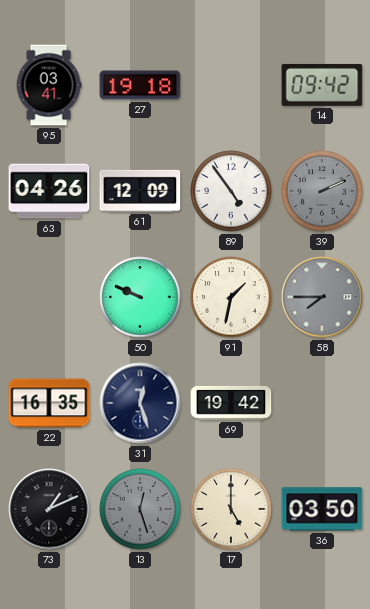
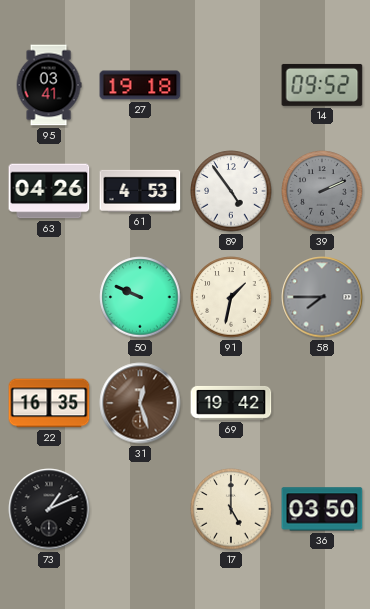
14: 09:42 -> 09:52 (322, 85)
61: 12:09 -> 4:53 (140, 191)
31 dial: navy -> brown (140, 403)
13: 12:27 -> none (140, 509)
